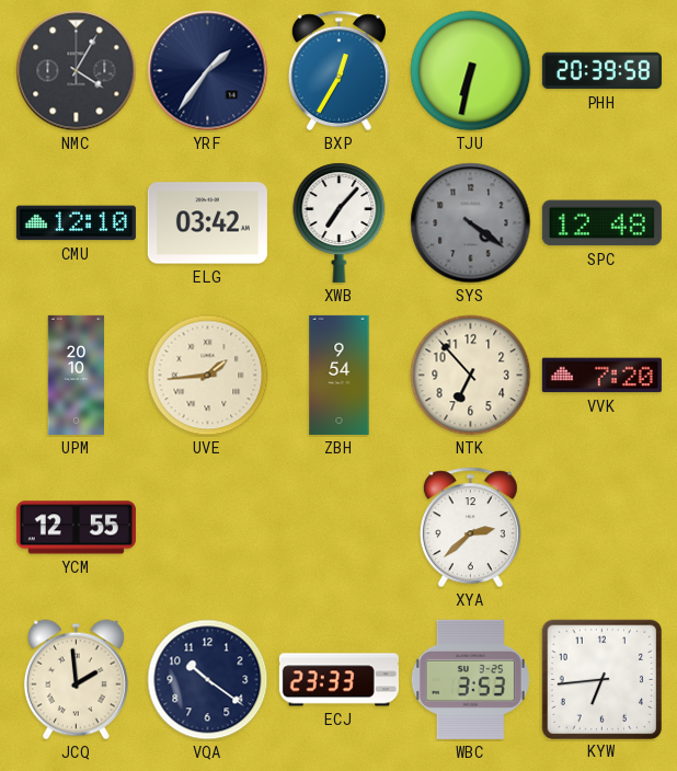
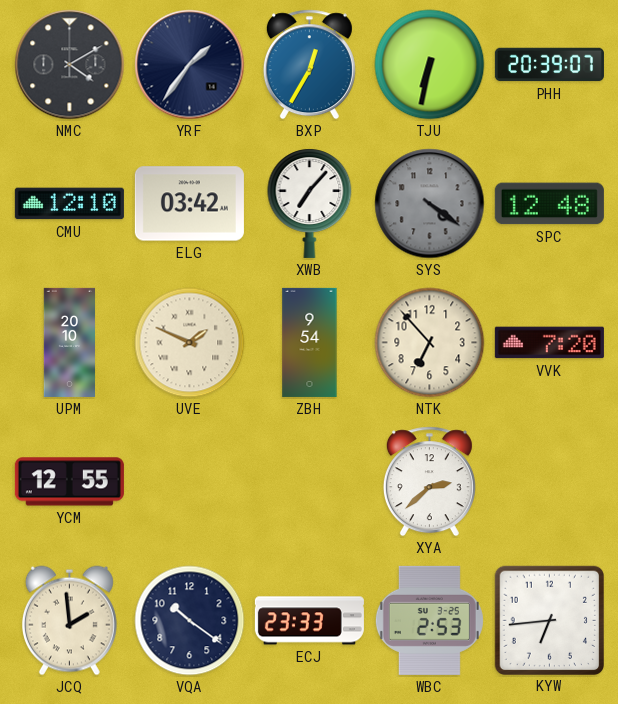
NMC: 4:05 -> 4:10 (70, 65)
PHH: 20:39:58 -> 20:39:07 (549, 65)
UVE: 1:44 -> 1:49 (190, 343)
WBC: 3:53 -> 2:53 (429, 620)
